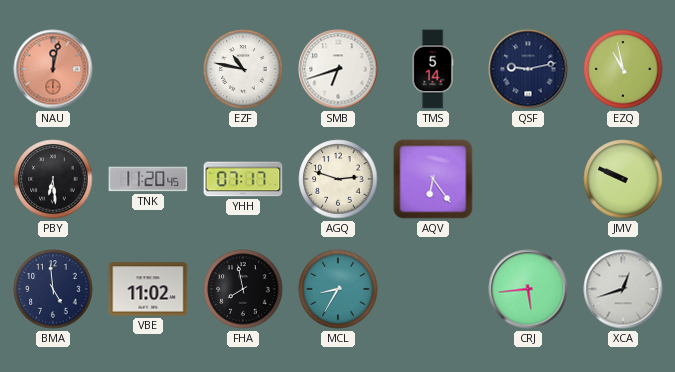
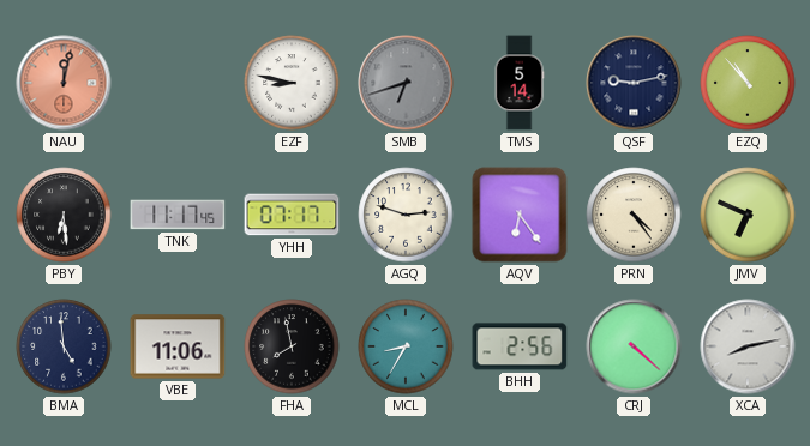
EZF: 10:47 -> 8:47 (292, 83)
SMB dial: white -> grey (406, 83)
EZQ: 10:58 -> 10:53 (748, 83)
TNK: 11:20 -> 11:17 (178, 215)
PRN: none -> 4:24 (634, 215)
JMV: 9:49 -> 6:49 (748, 215)
VBE: 11:02 -> 11:06 (178, 346)
BHH: none -> 2:56 (520, 346)
CRJ: 5:44 -> 4:22 (634, 346)
XCA: 12:42 -> 8:13 (748, 346)
